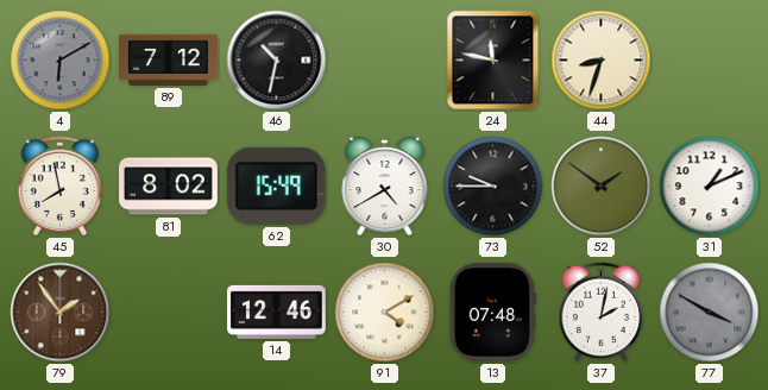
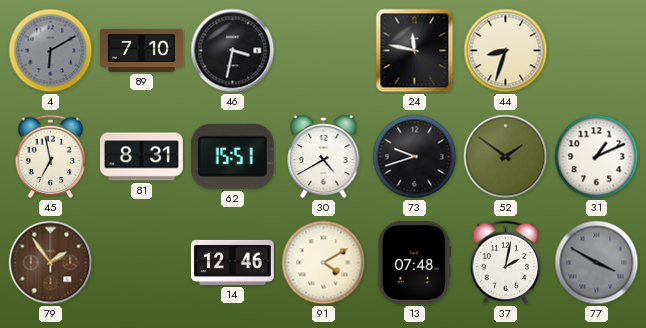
89: 7:12 -> 7:10 (142, 50)
46: 10:32 -> 3:32 (233, 51)
45: 7:58 -> 6:58 (51, 157)
81: 8:02 -> 8:31 (142, 157)
62: 15:49 -> 15:51 (232, 156)
73: 9:45 -> 9:42 (415, 157)
